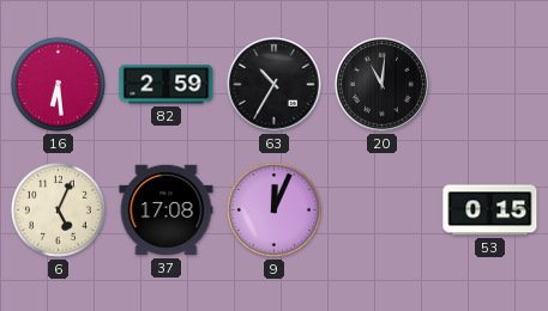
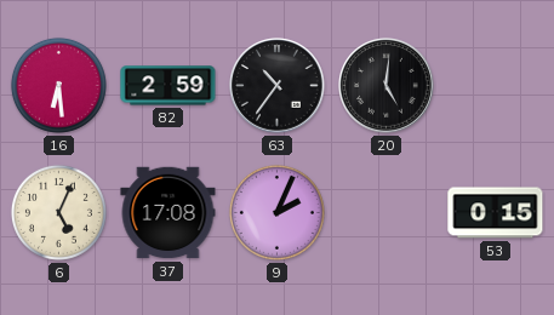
63: 10:35 -> 10:36 (278, 86)
20: 11:01 -> 5:01 (387, 86)
9: 12:04 -> 2:04 (276, 212)
